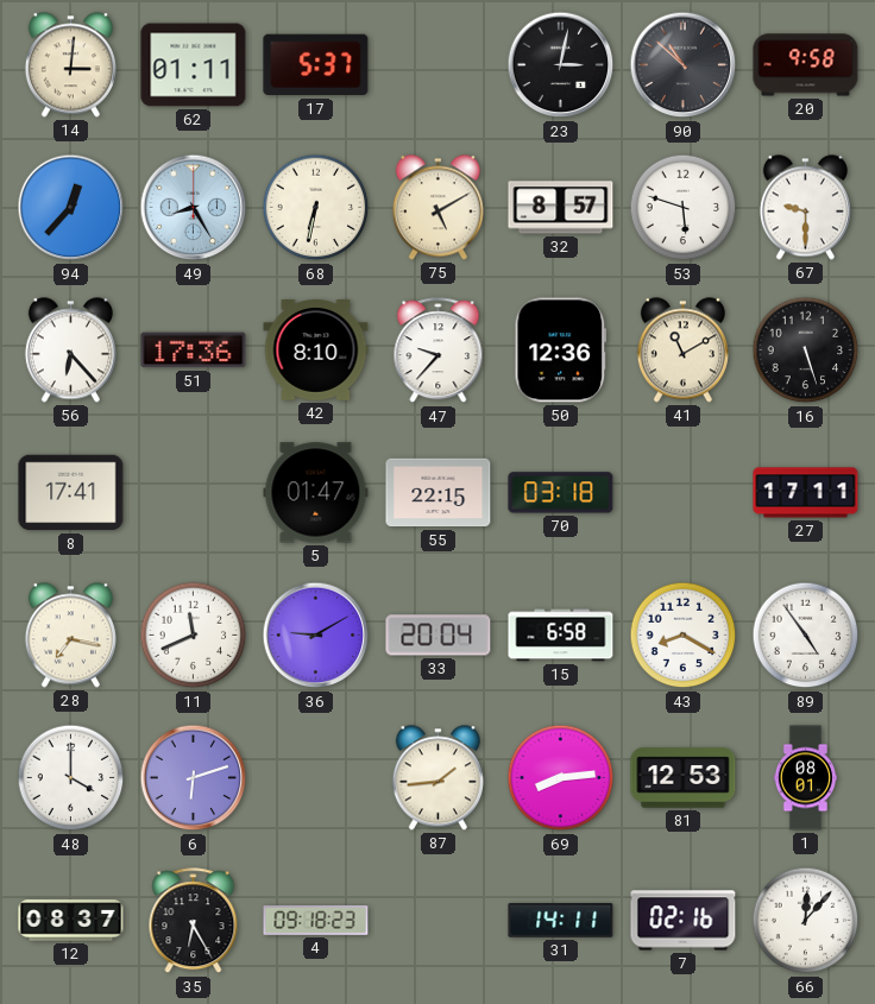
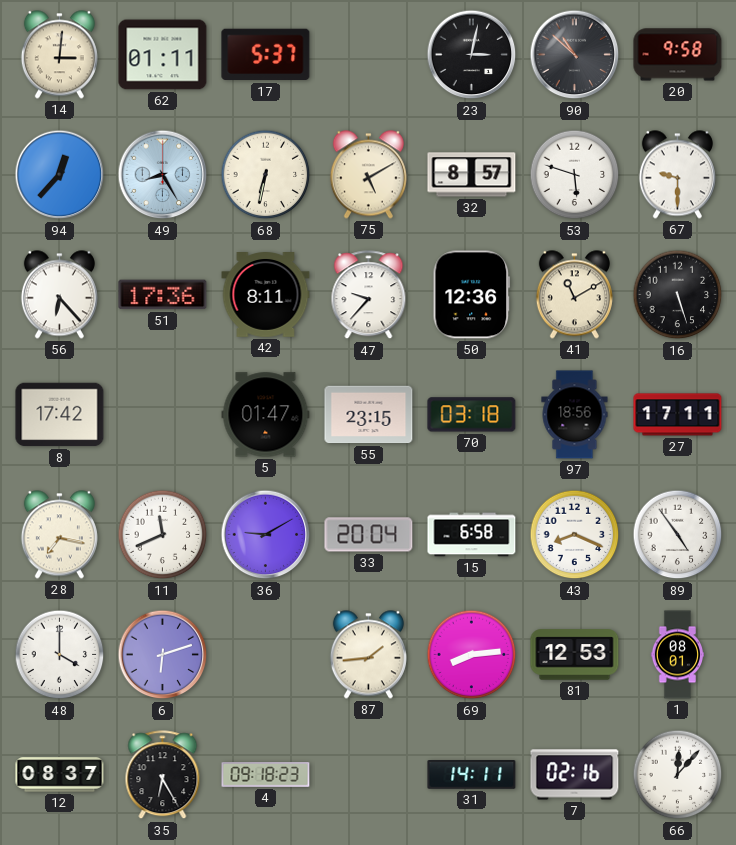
42: 8:10 -> 8:11 (266, 295)
8: 17:41 -> 17:42 (60, 415)
55: 22:15 -> 23:15 (369, 415)
97: none -> 18:56 (575, 415)
43: 8:20 -> 8:19 (575, 535)
